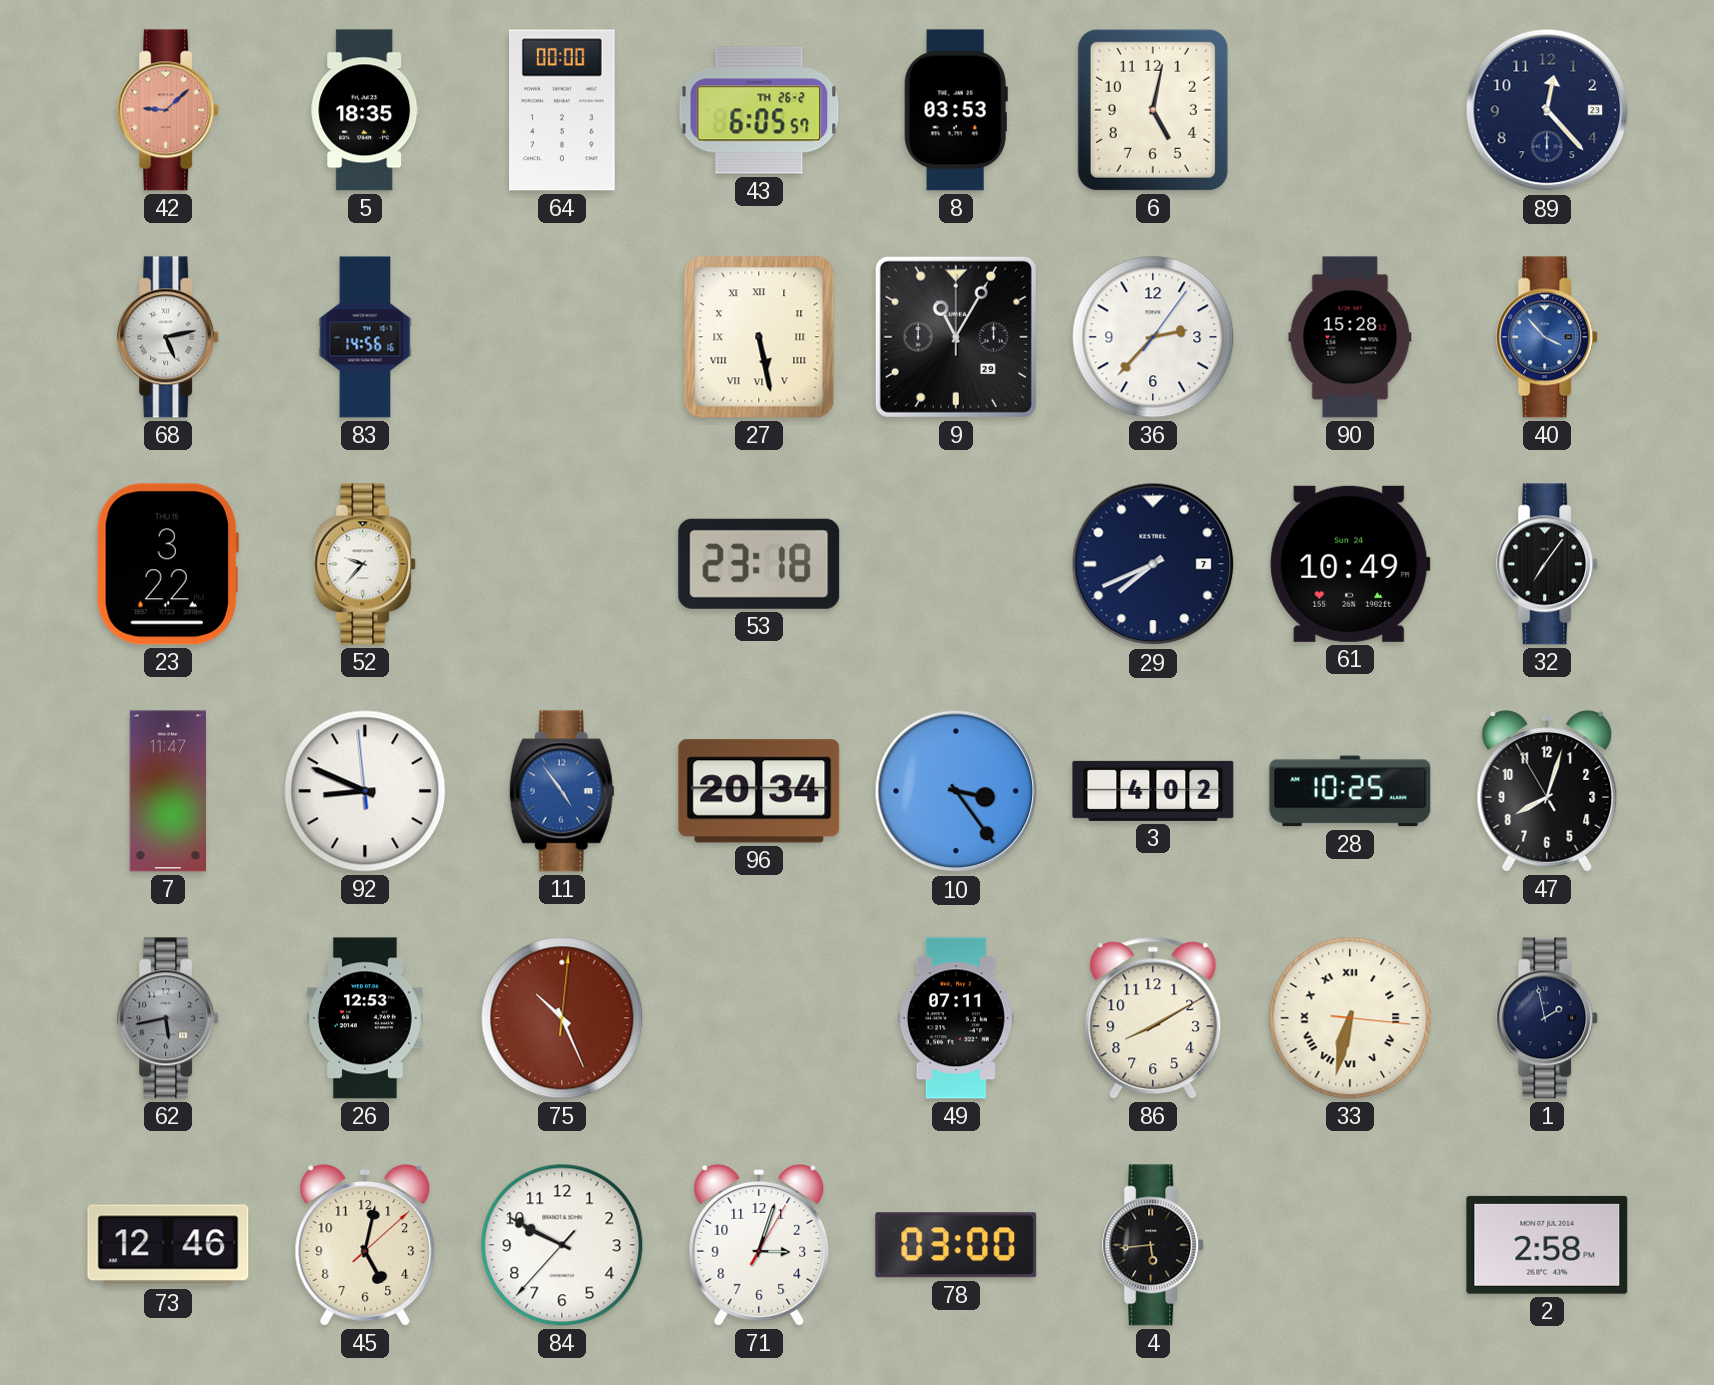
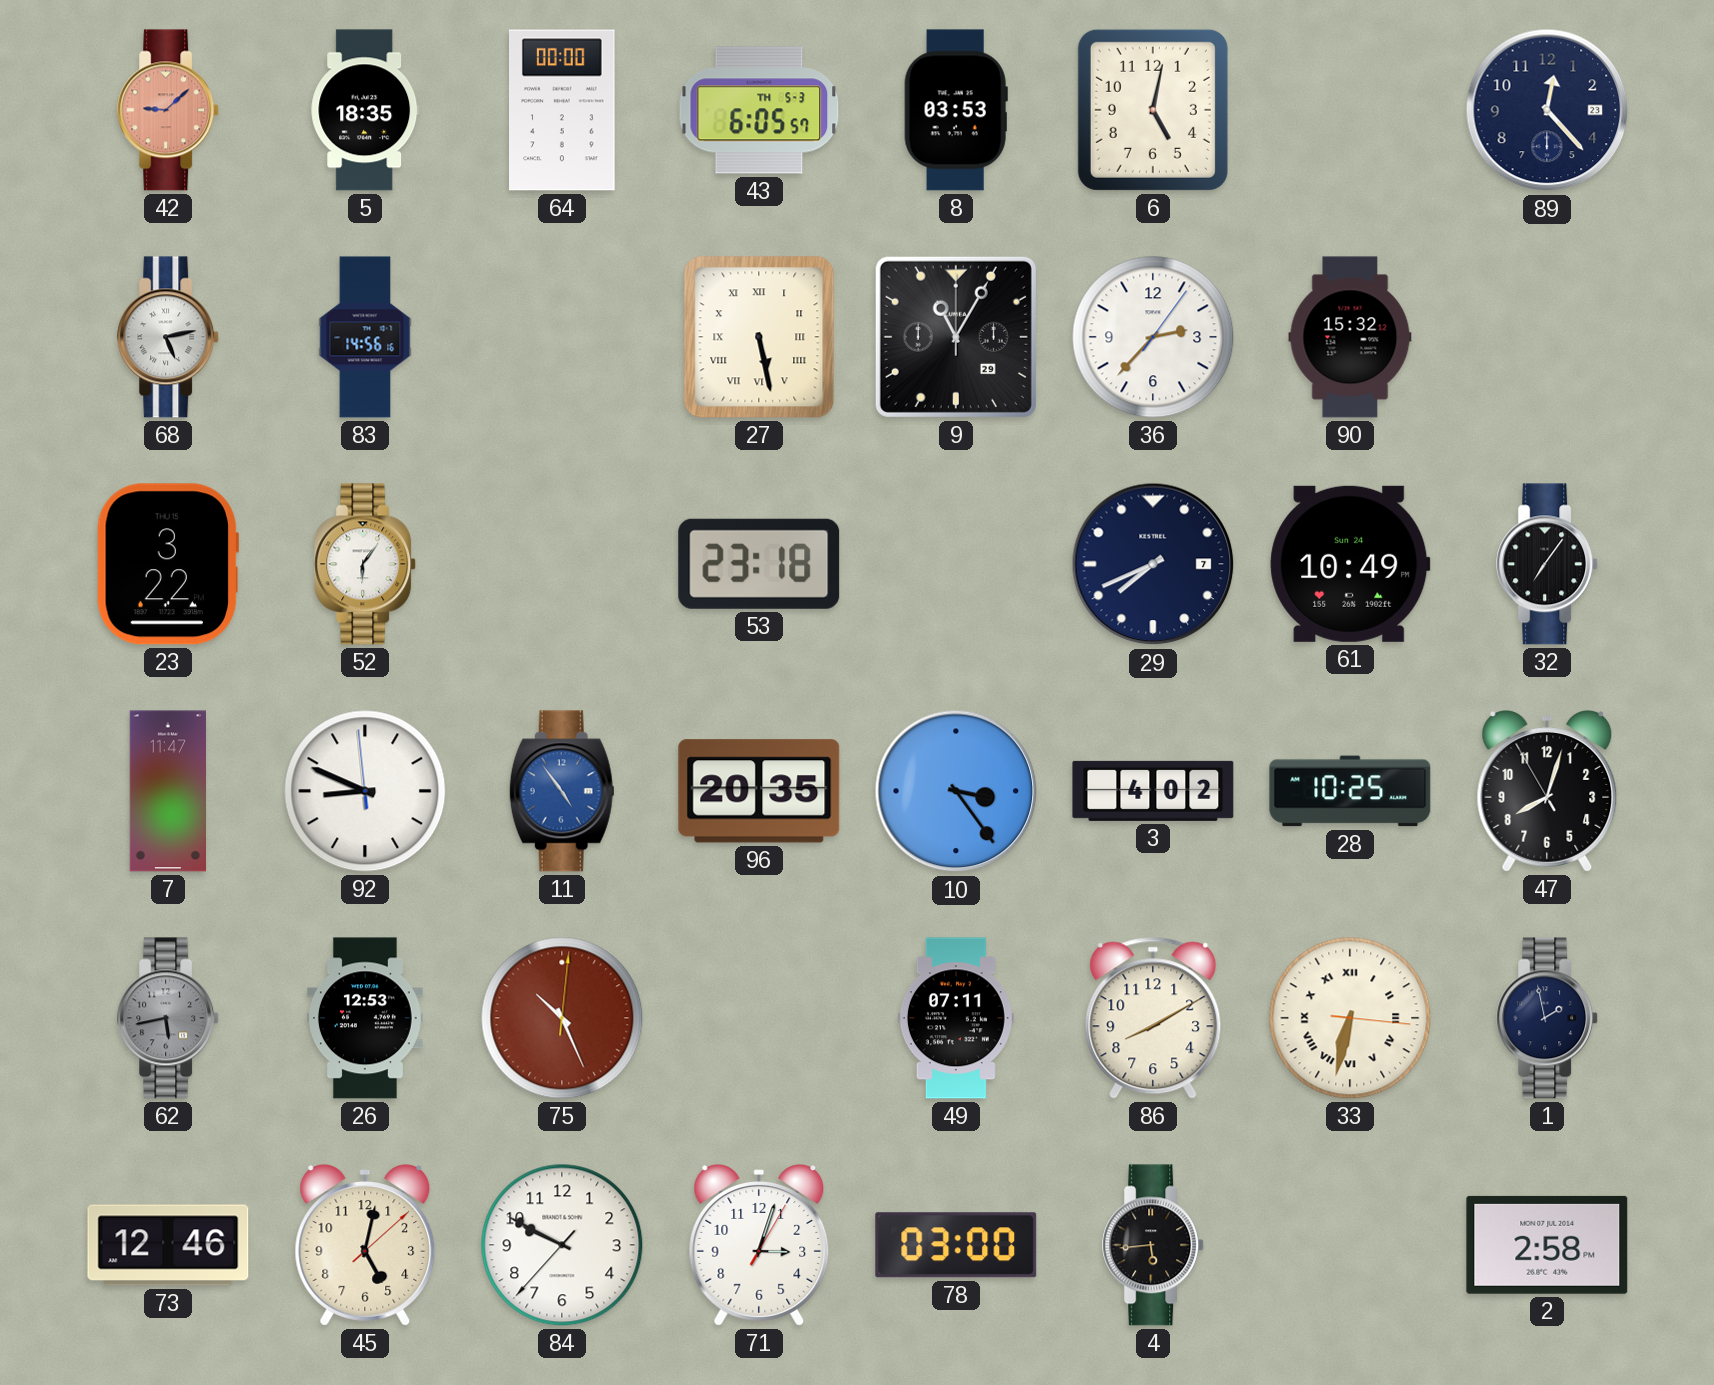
43 date: TH 26-2 -> TH 5-3 (759, 110)
90: 15:28 -> 15:32 (1350, 337)
40: 3:53 -> none (1548, 337)
52: 9:37 -> 6:06 (366, 564)
96: 20:34 -> 20:35 (759, 791)
